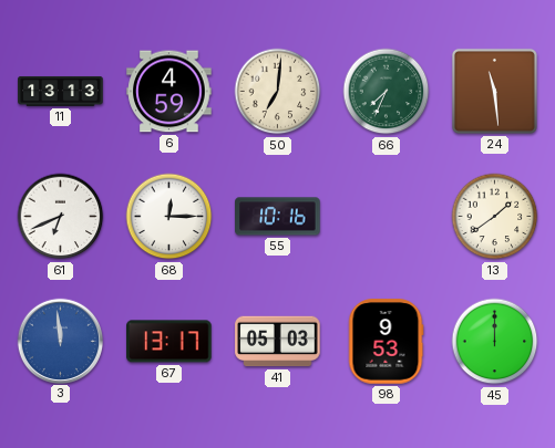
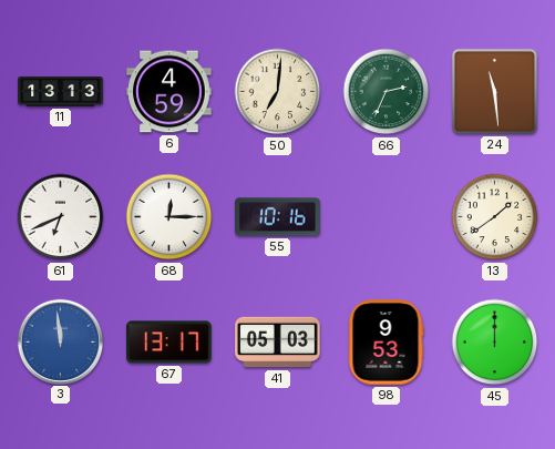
66: 7:34 -> 2:34 (387, 92)
